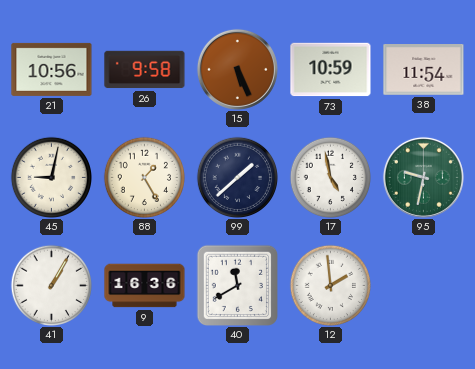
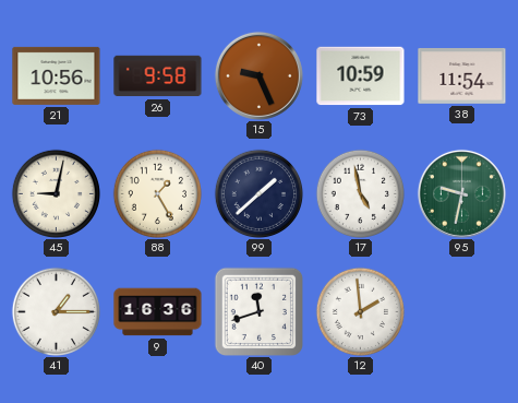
15: 5:26 -> 9:26 (258, 75)
41: 1:05 -> 1:15 (56, 311)
40: 11:40 -> 11:42 (258, 311)
